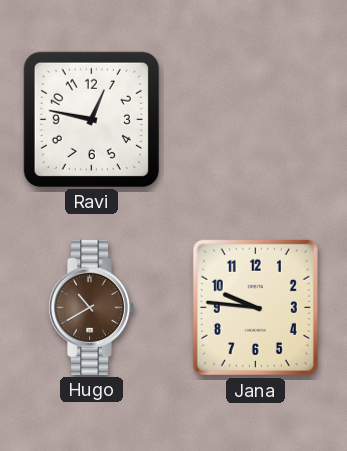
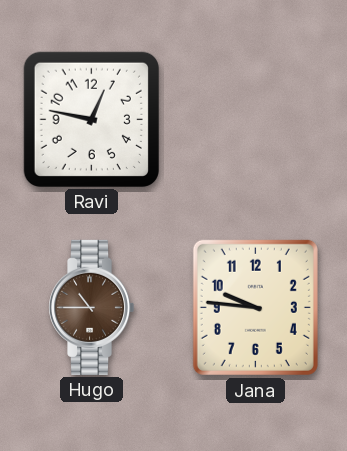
Hugo: 10:40 -> 10:45 (91, 307)
